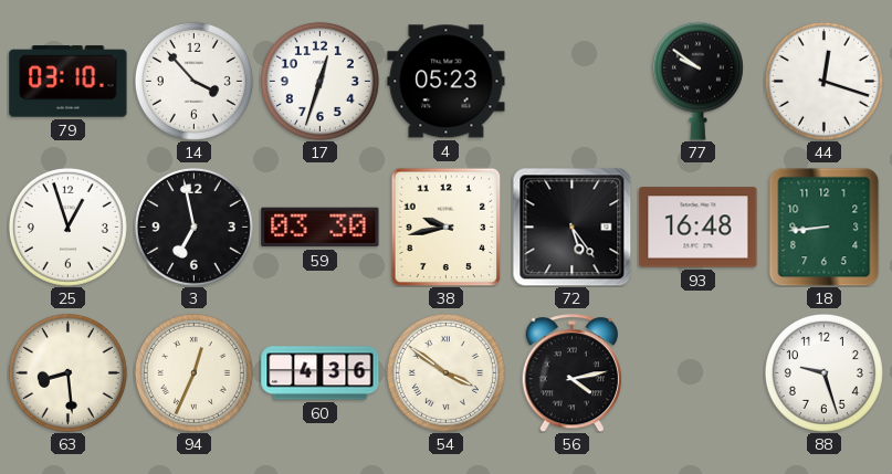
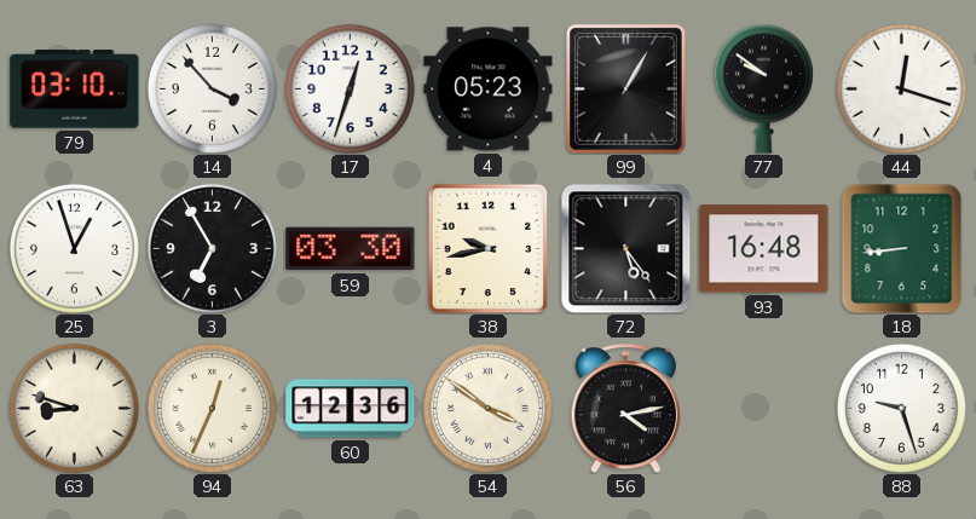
99: none -> 1:05 (625, 88)
3: 6:58 -> 6:55 (212, 248)
63: 8:29 -> 8:48 (74, 408)
60: 4:36 -> 12:36 (351, 409)
